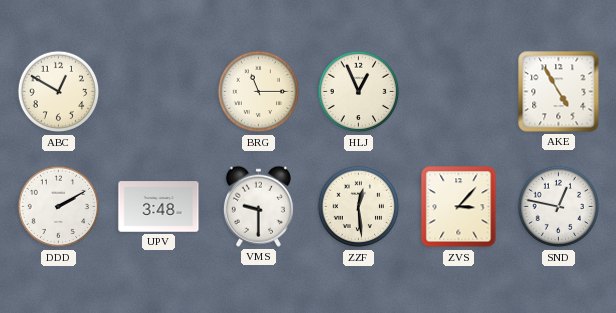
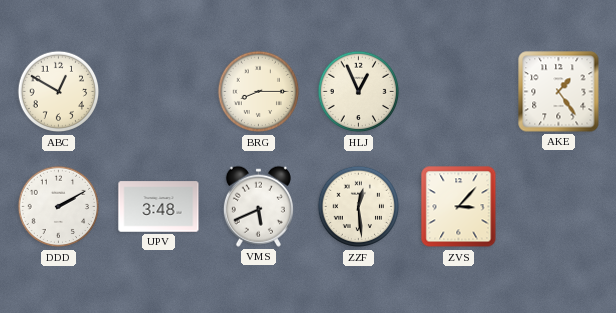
BRG: 11:15 -> 8:15 (259, 92)
AKE: 4:55 -> 1:24 (559, 92)
VMS: 9:30 -> 5:41 (258, 206)
SND: 12:47 -> none (559, 207)
